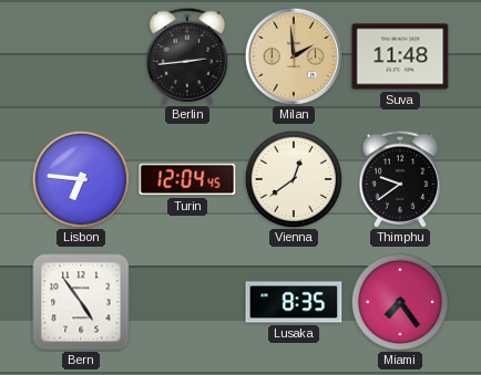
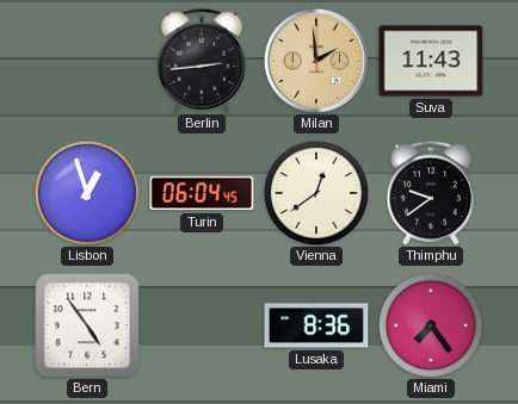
Suva: 11:48 -> 11:43 (431, 61)
Lisbon: 6:46 -> 12:57 (87, 193)
Turin: 12:04 -> 06:04 (202, 193)
Lusaka: 8:35 -> 8:36 (316, 325)
